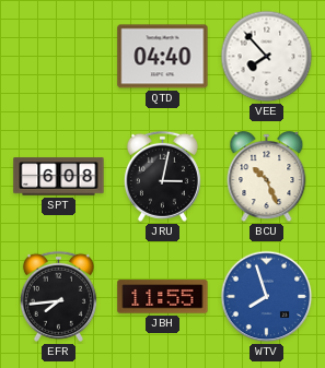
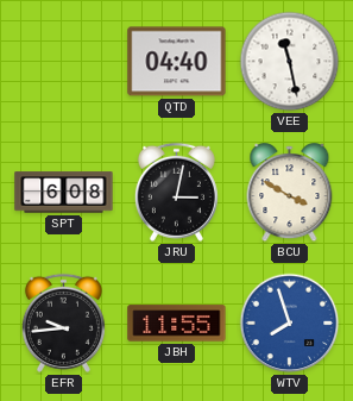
VEE: 7:53 -> 11:28 (290, 62)
BCU: 10:26 -> 3:50 (290, 193)
EFR: 7:44 -> 9:44 (63, 322)
